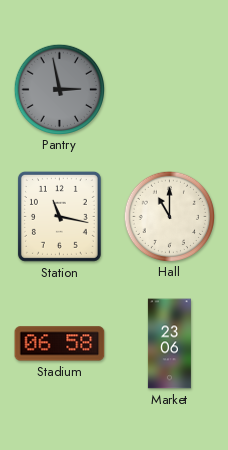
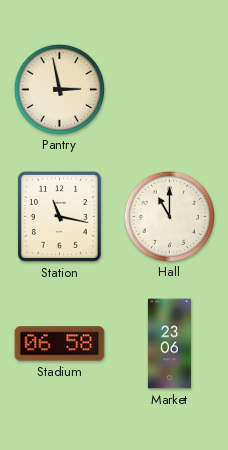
Pantry dial: grey -> cream (59, 89)
